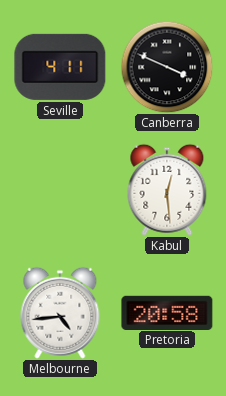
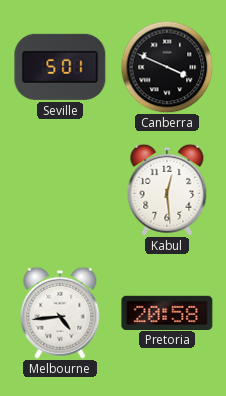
Seville: 4:11 -> 5:01 (60, 67)
